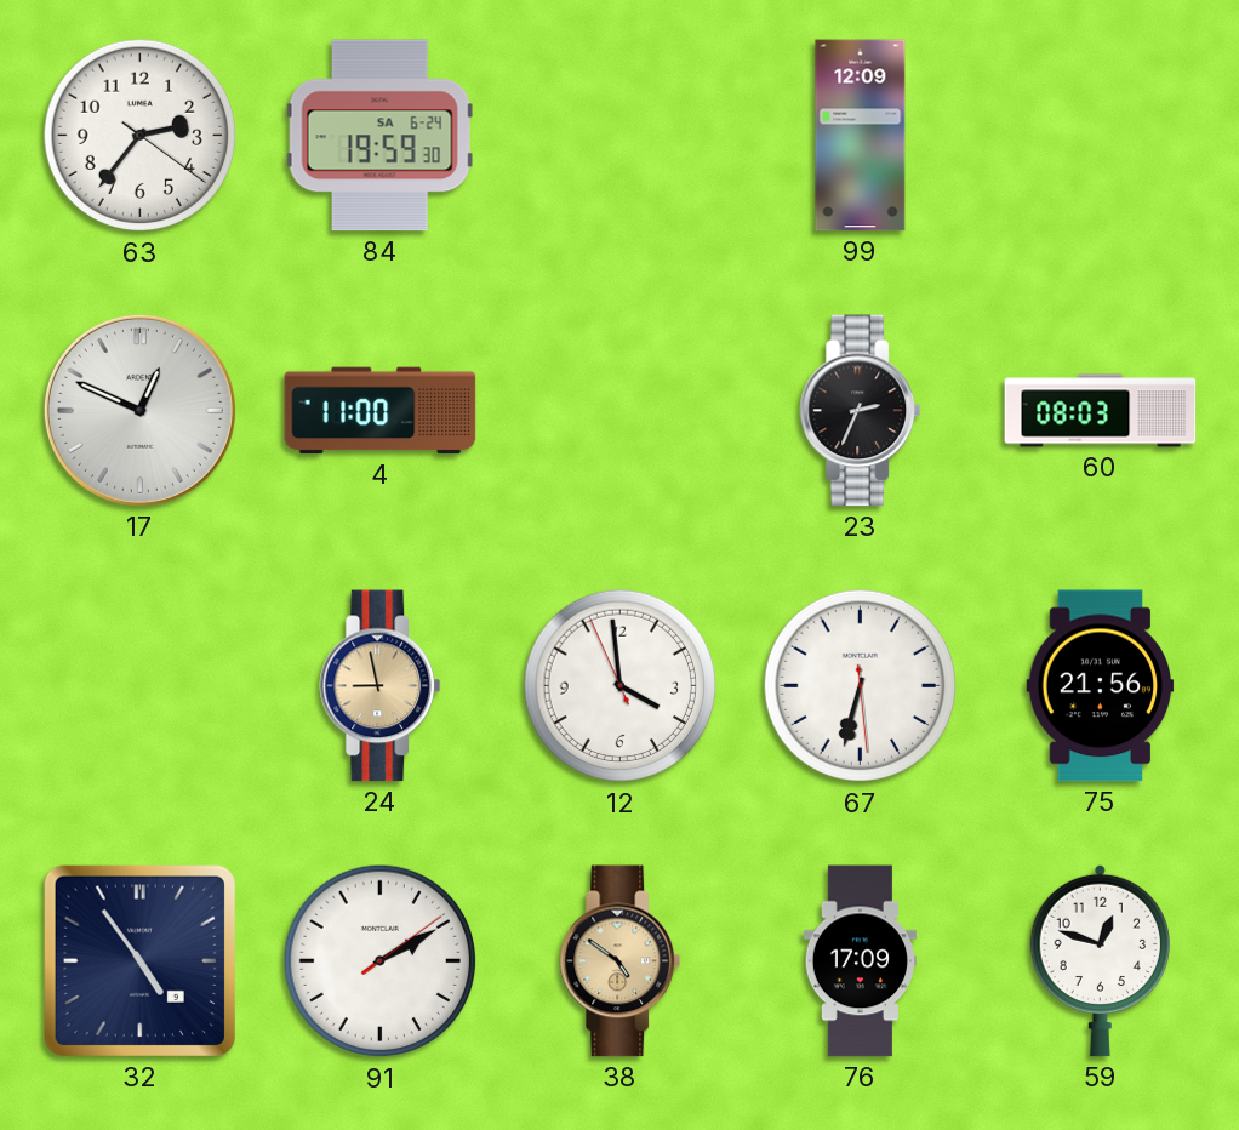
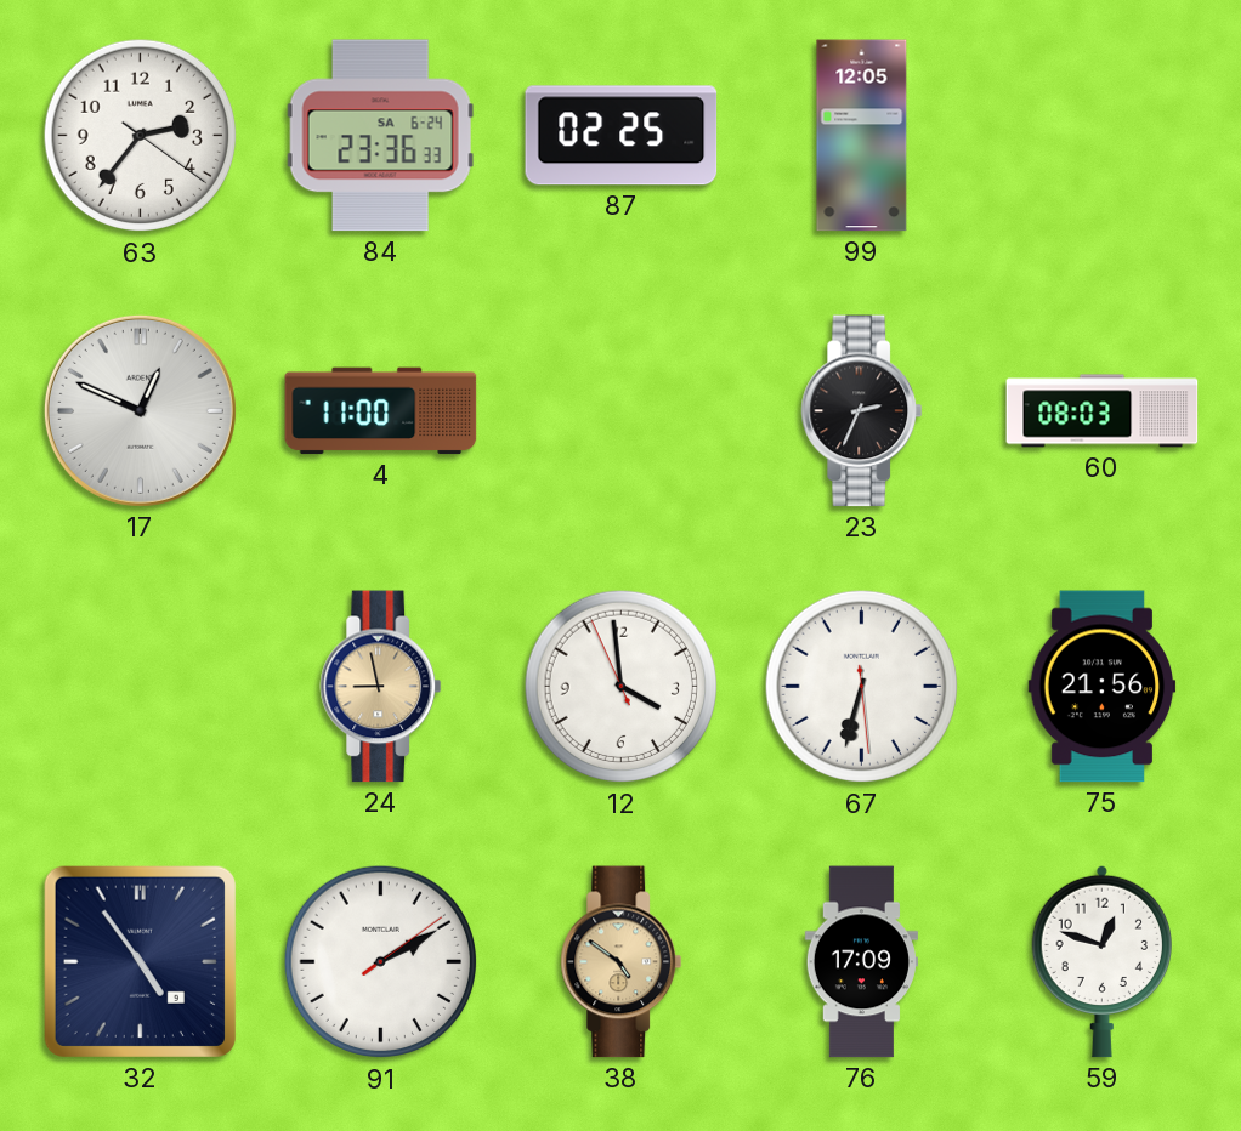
84: 19:59 -> 23:36 (380, 136)
87: none -> 02:25 (622, 136)
99: 12:09 -> 12:05 (862, 136)
